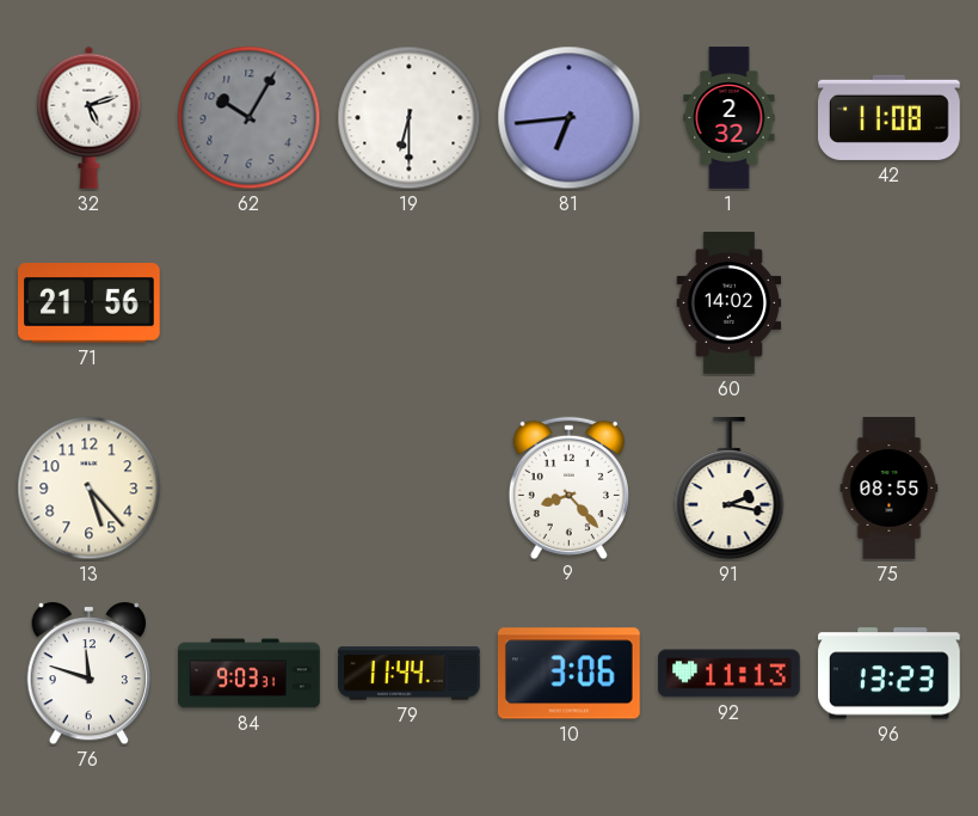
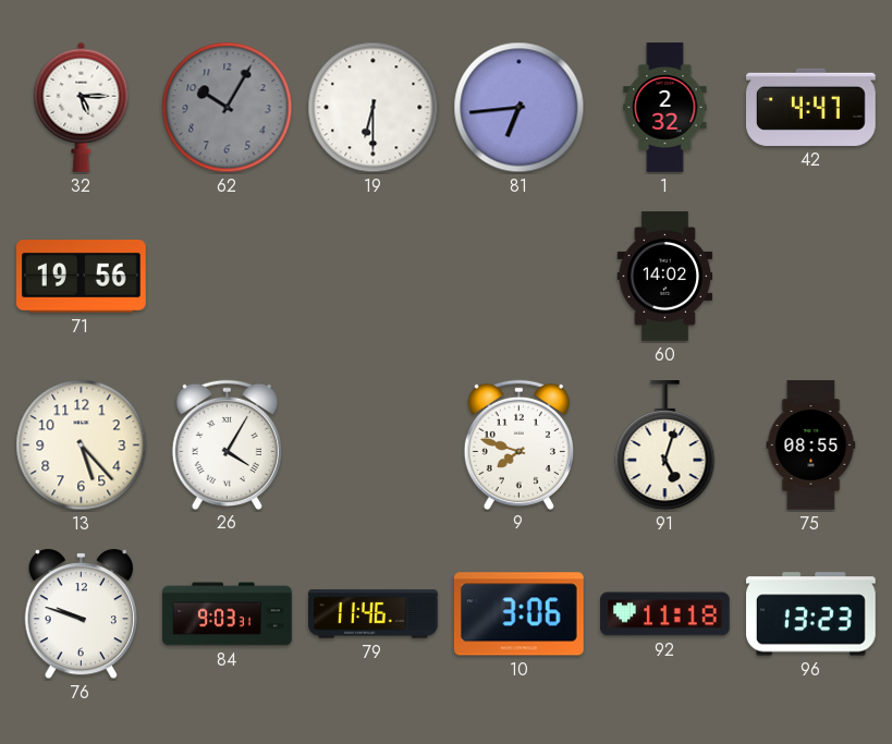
32: 5:12 -> 5:15 (82, 107)
42: 11:08 -> 4:47 (811, 107)
71: 21:56 -> 19:56 (82, 277)
26: none -> 4:05 (227, 444)
9: 8:23 -> 7:48 (518, 444)
91: 2:17 -> 5:03 (665, 447)
76: 11:48 -> 9:48 (81, 614)
79: 11:44 -> 11:46 (374, 614)
92: 11:13 -> 11:18 (665, 614)
